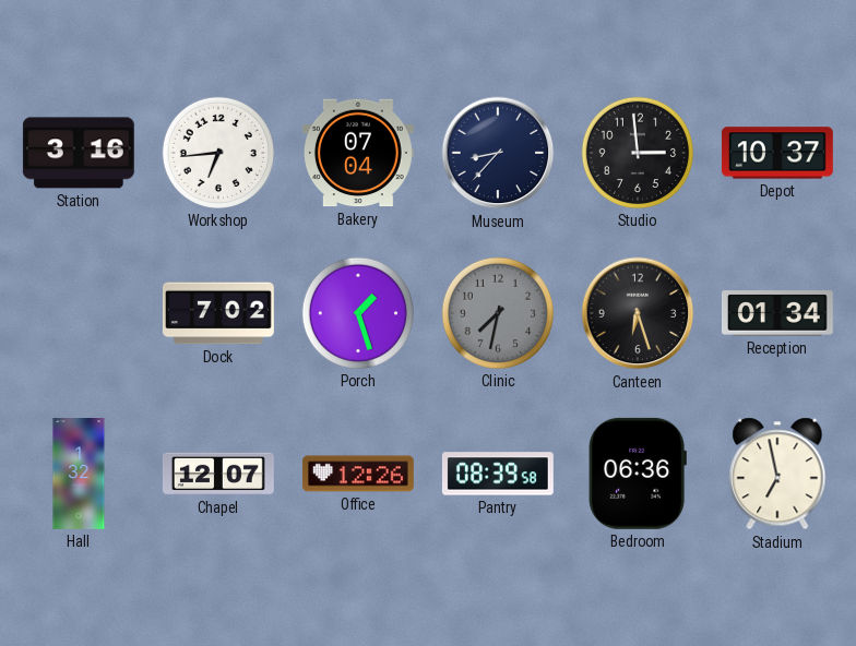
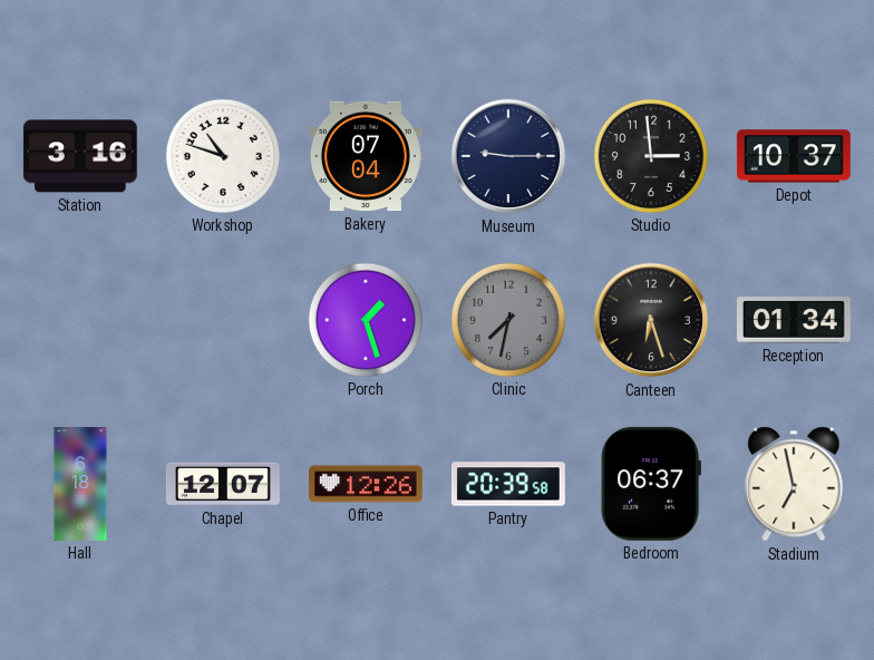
Workshop: 6:44 -> 10:48 (223, 156)
Museum: 8:37 -> 9:15 (508, 156)
Dock: 7:02 -> none (218, 313)
Hall: 1:32 -> 6:18 (80, 485)
Pantry: 08:39 -> 20:39 (508, 484)
Bedroom: 06:36 -> 06:37 (651, 484)
